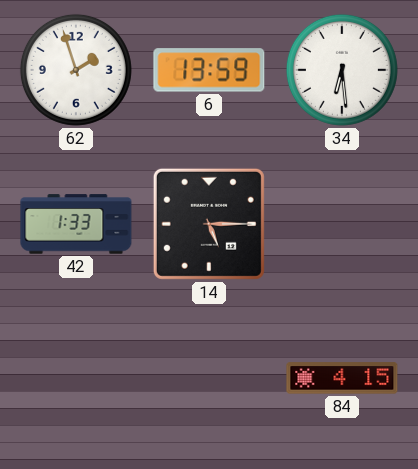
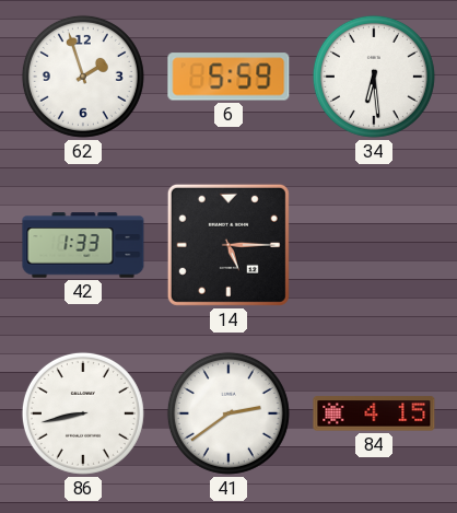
6: 13:59 -> 5:59 (228, 77)
86: none -> 8:43 (83, 413)
41: none -> 2:39 (228, 413)
